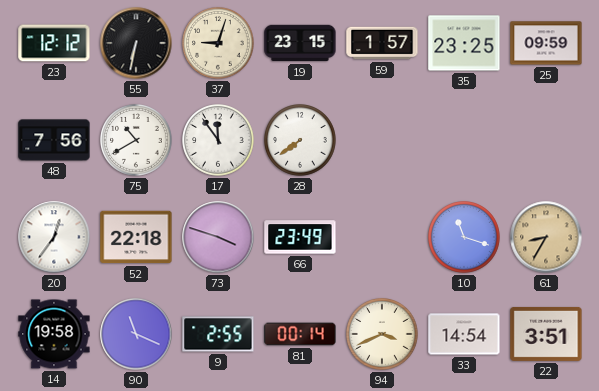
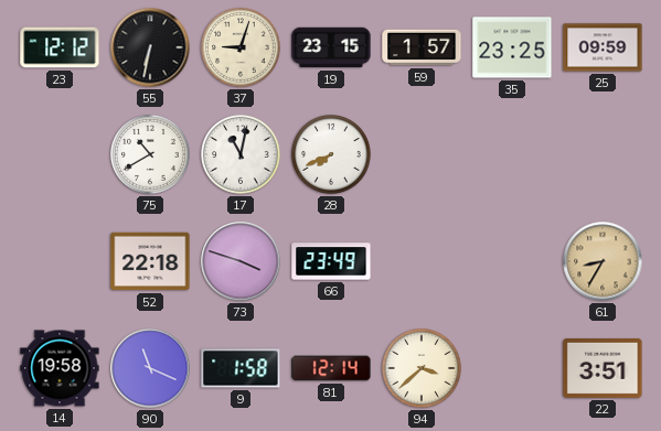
48: 7:56 -> none (54, 140)
17: 11:54 -> 11:02 (242, 155)
28: 7:39 -> 7:41 (332, 155)
20: 12:36 -> none (54, 237)
10: 11:18 -> none (465, 238)
9: 2:55 -> 1:58 (241, 368)
81: 00:14 -> 12:14 (331, 368)
94: 3:41 -> 3:38 (423, 369)
33: 14:54 -> none (464, 334)
